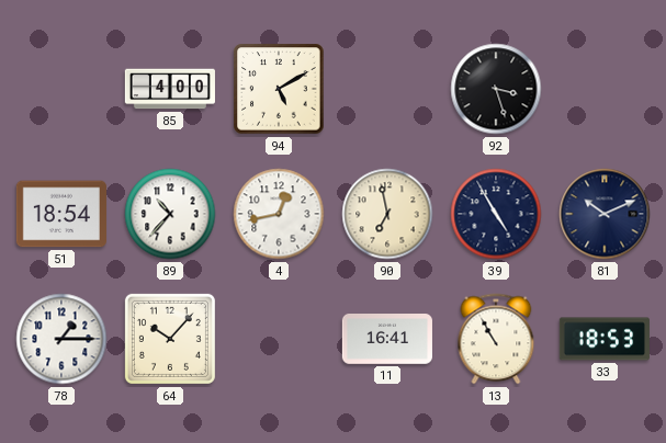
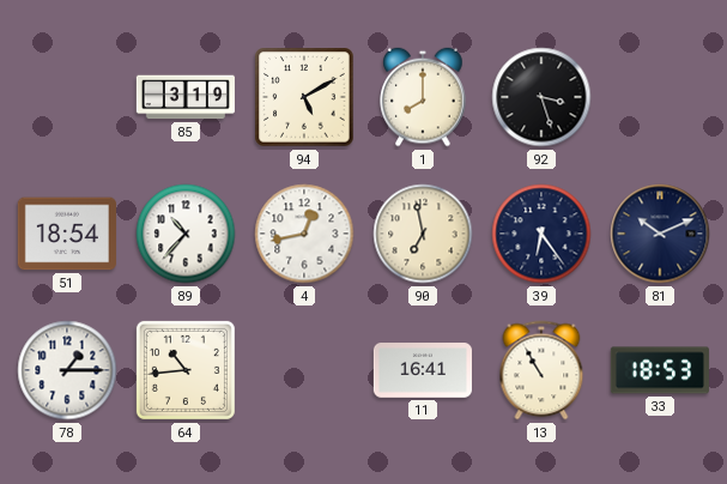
85: 4:00 -> 3:19 (186, 97)
1: none -> 8:00 (423, 97)
39: 4:55 -> 6:24 (541, 234)
64: 10:07 -> 10:44 (186, 370)
